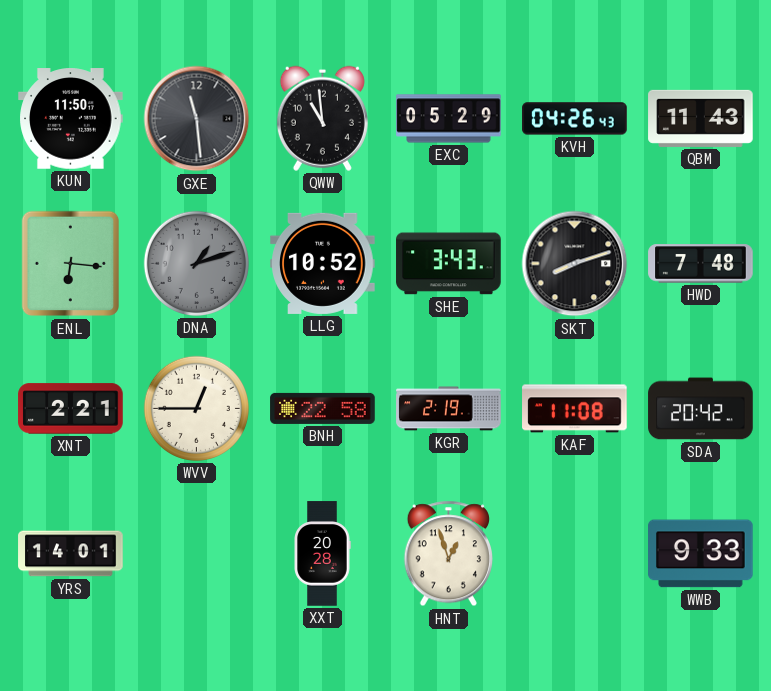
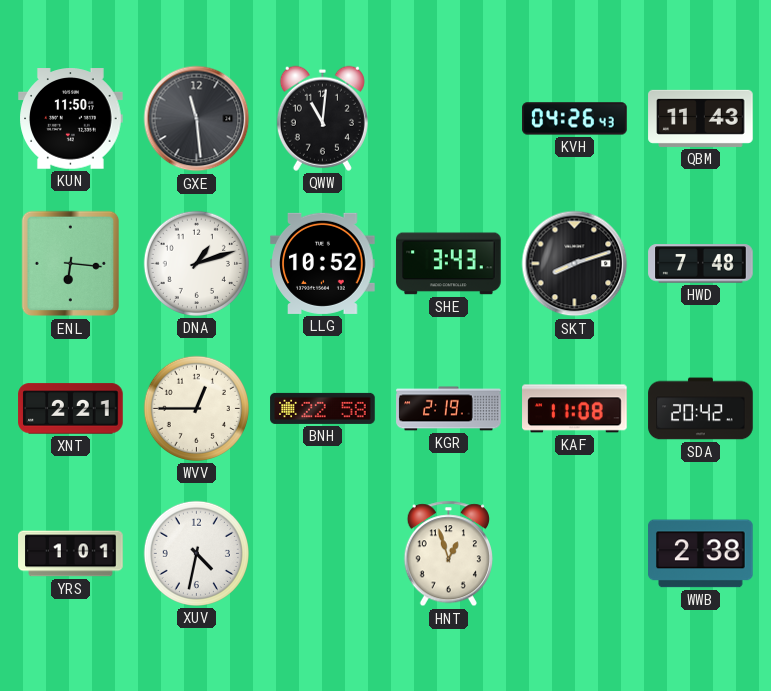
QWW: 10:59 -> 11:01 (322, 118)
EXC: 05:29 -> none (449, 119)
DNA dial: grey -> white (196, 263)
YRS: 14:01 -> 1:01 (71, 554)
XUV: none -> 4:32 (196, 553)
XXT: 20:28 -> none (322, 554)
WWB: 9:33 -> 2:38 (701, 554)
